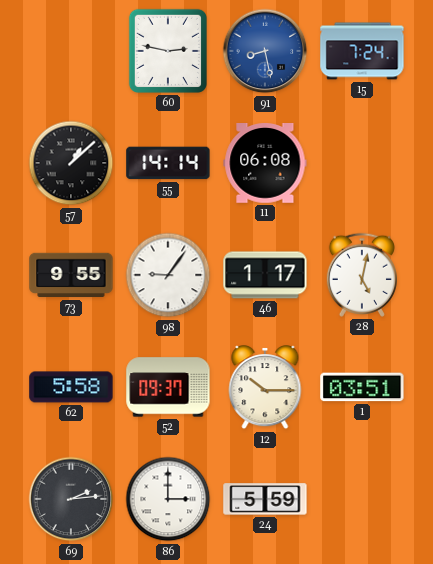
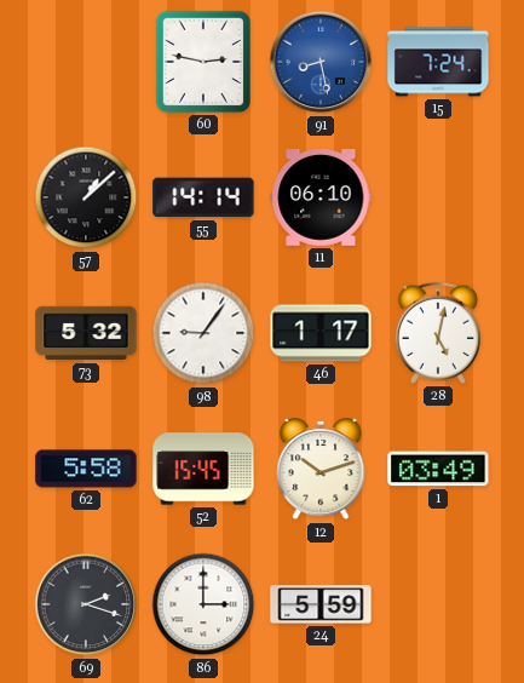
11: 06:08 -> 06:10 (321, 199)
73: 9:55 -> 5:32 (86, 333)
52: 09:37 -> 15:45 (203, 469)
12: 10:15 -> 10:12 (321, 470)
1: 03:51 -> 03:49 (438, 469)
69: 2:14 -> 2:18 (86, 604)
